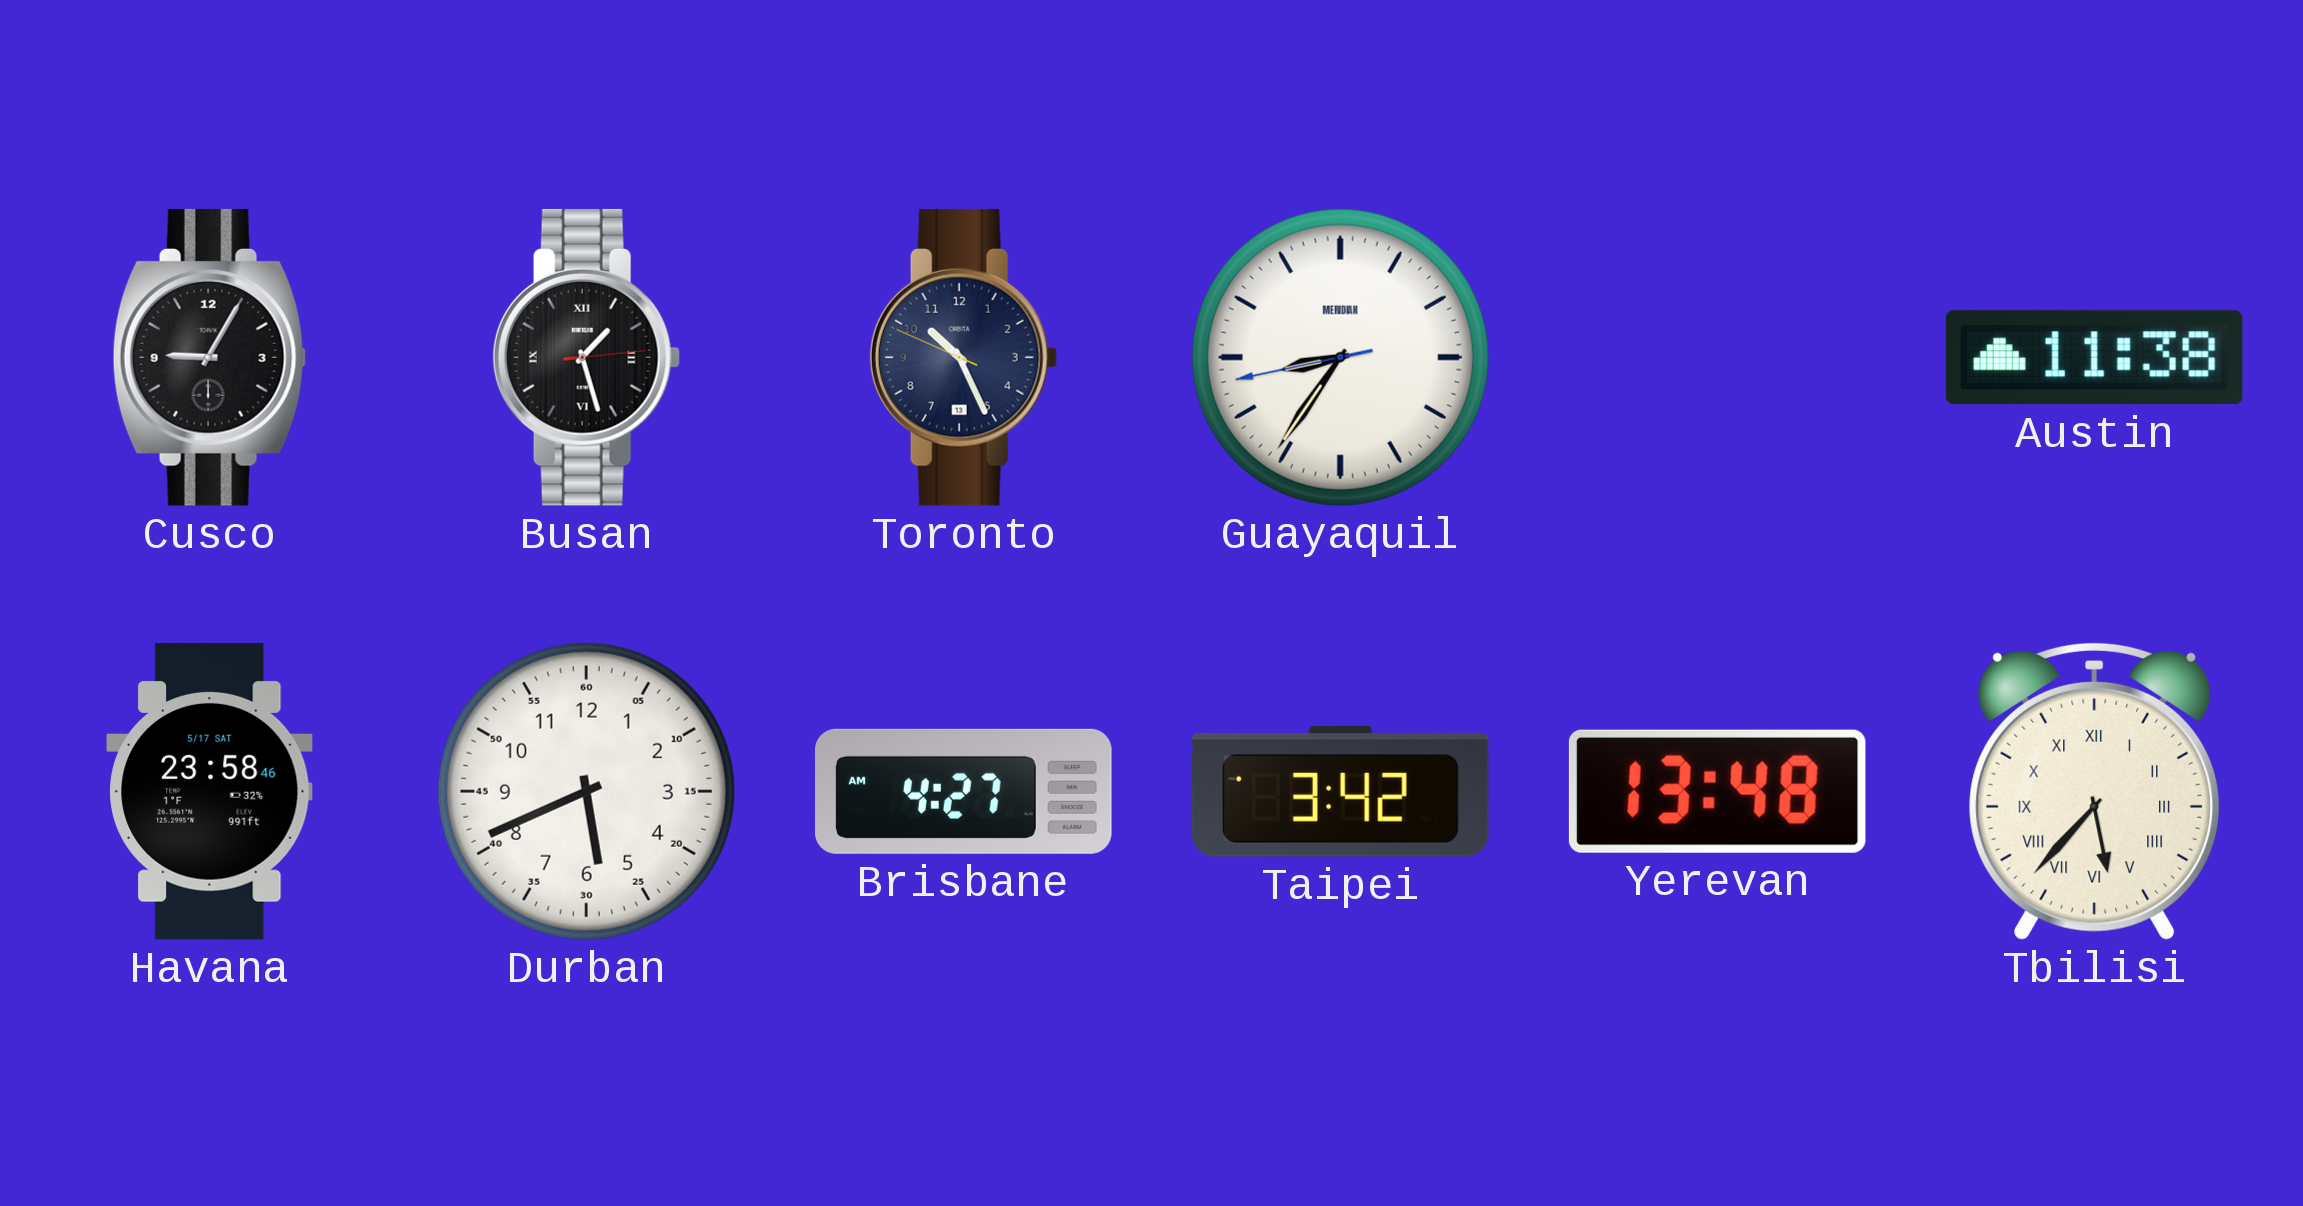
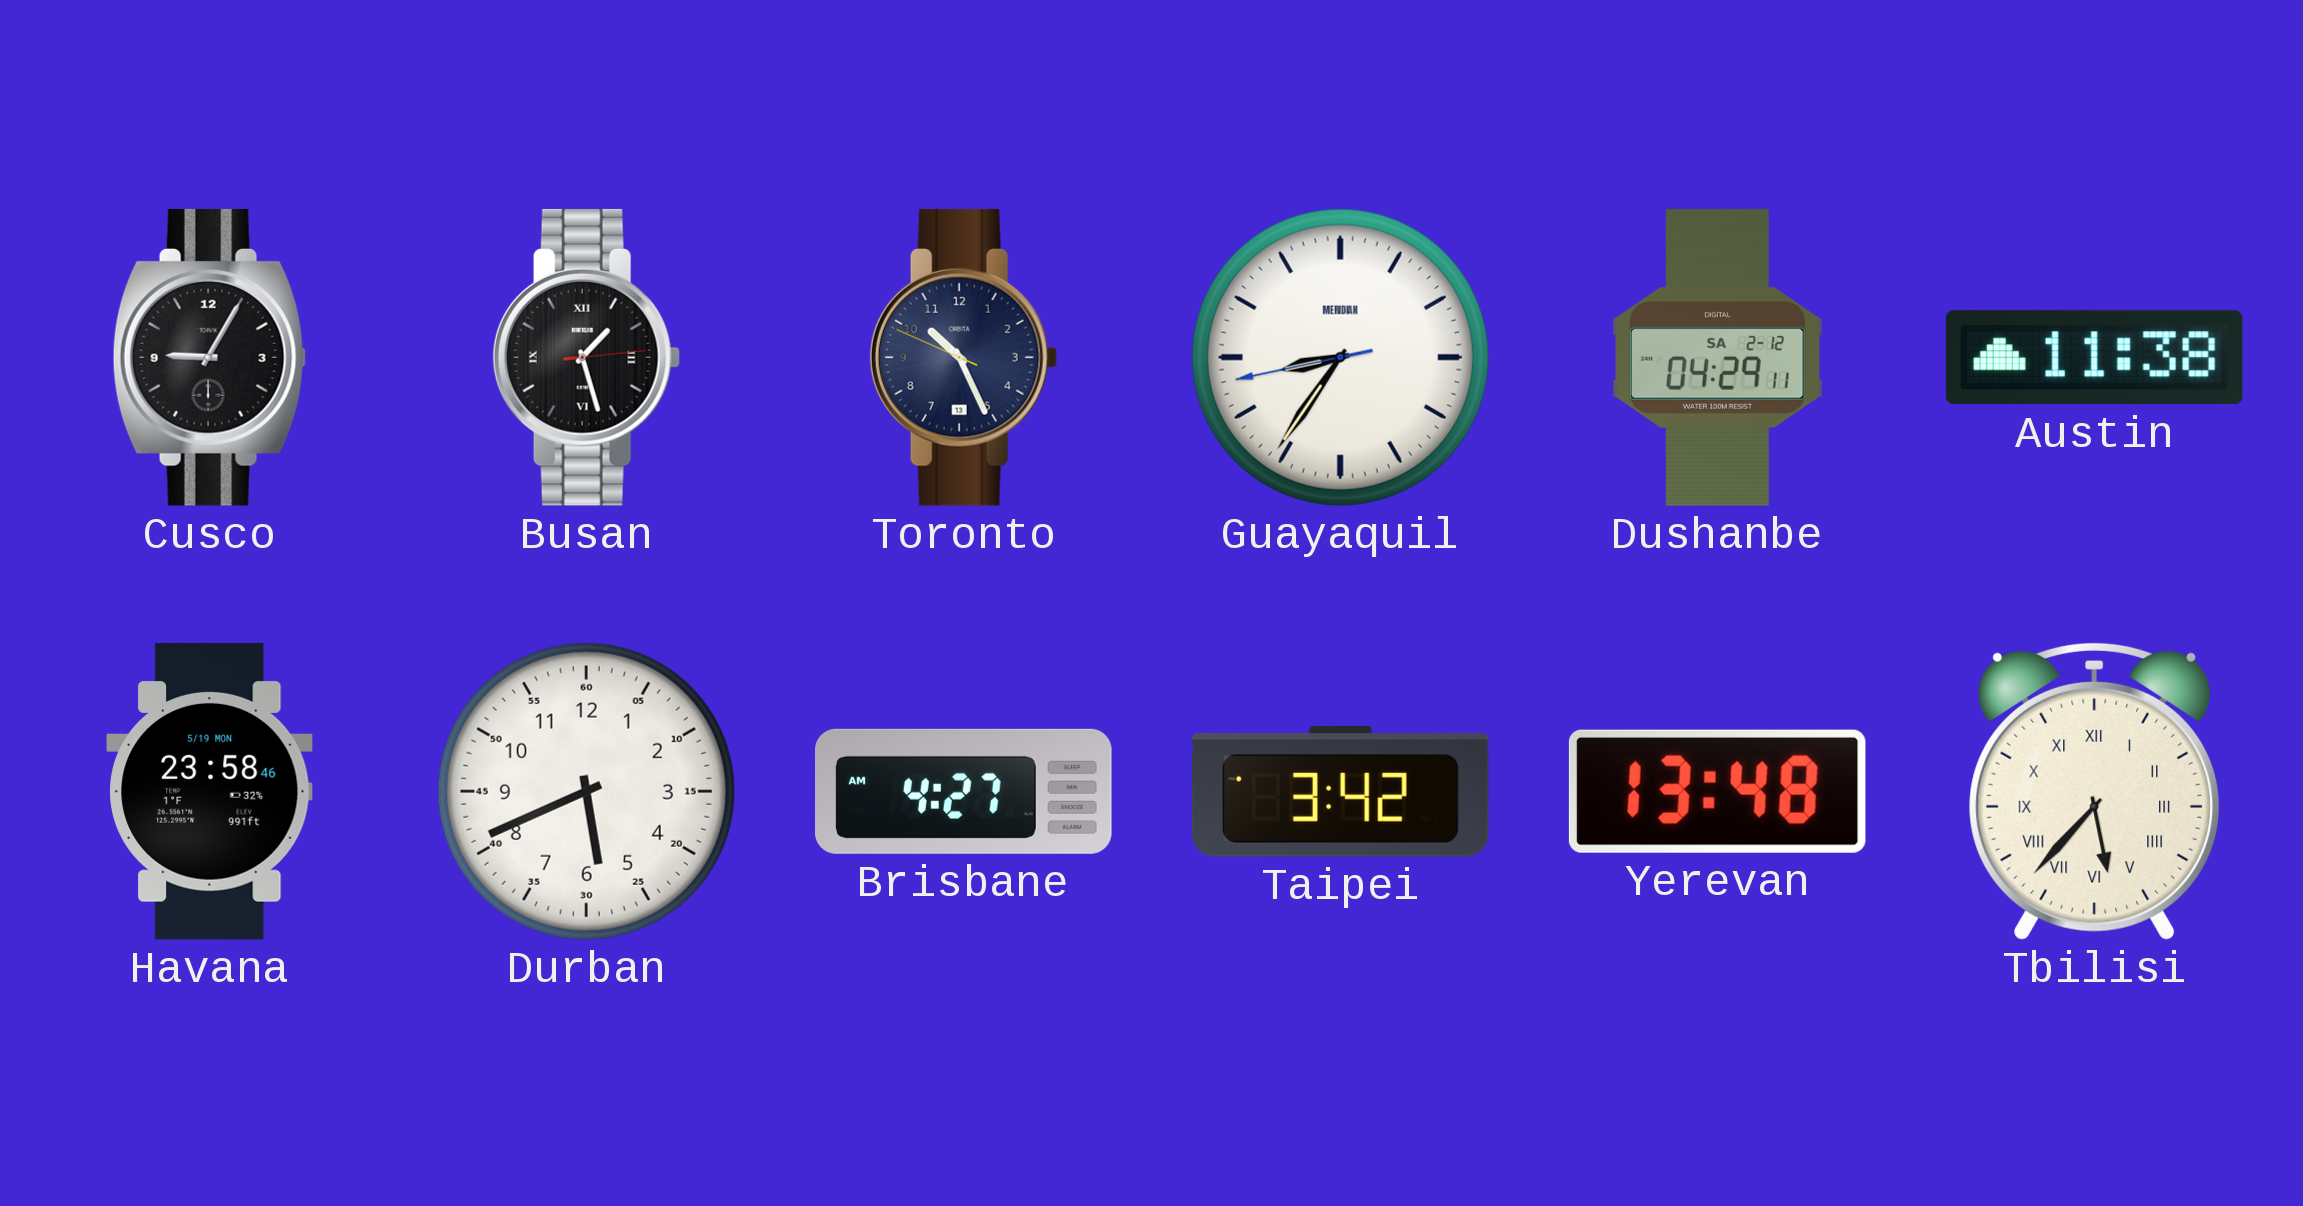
Dushanbe: none -> 04:29 (1718, 358)
Havana date: 5/17 SAT -> 5/19 MON (210, 792)
